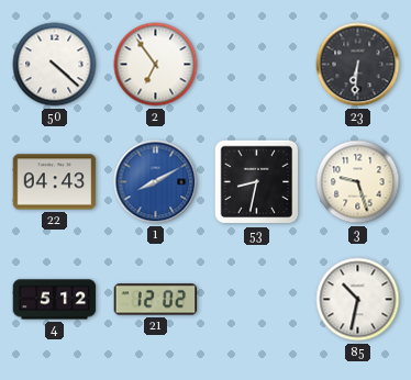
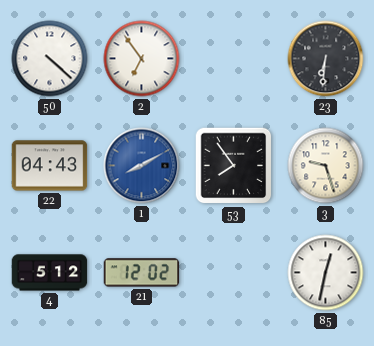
53: 8:32 -> 7:54 (234, 166)
85: 10:32 -> 12:32 (326, 273)
